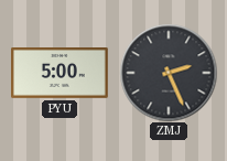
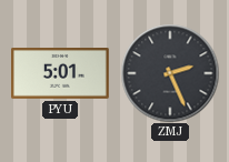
PYU: 5:00 -> 5:01 (61, 74)
